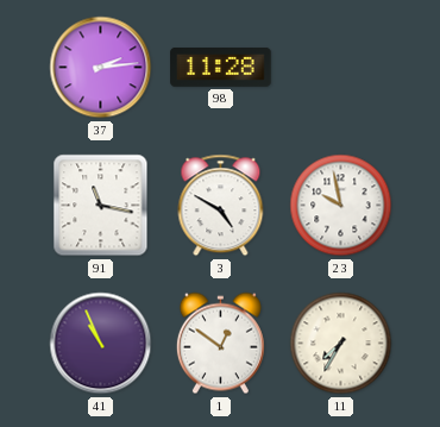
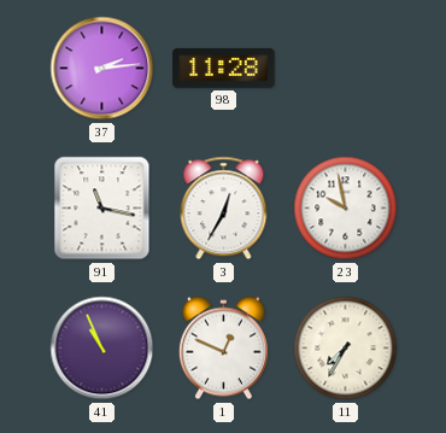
3: 4:50 -> 12:35 (224, 209)
1: 12:51 -> 12:49 (223, 349)
